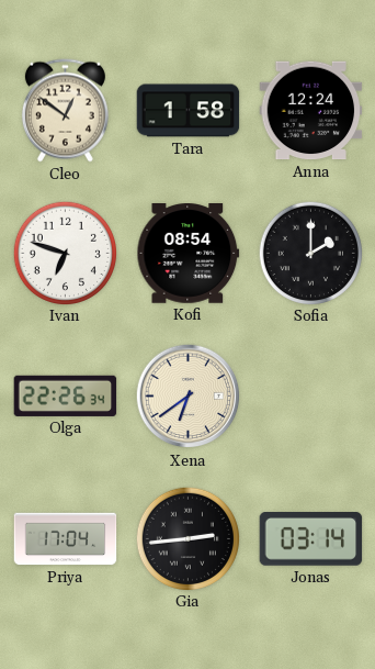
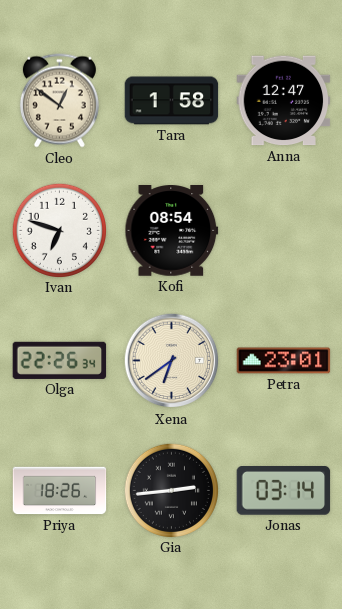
Anna: 12:24 -> 12:47 (284, 101)
Sofia: 2:00 -> none (310, 253)
Petra: none -> 23:01 (284, 361)
Priya: 17:04 -> 18:26 (60, 491)
